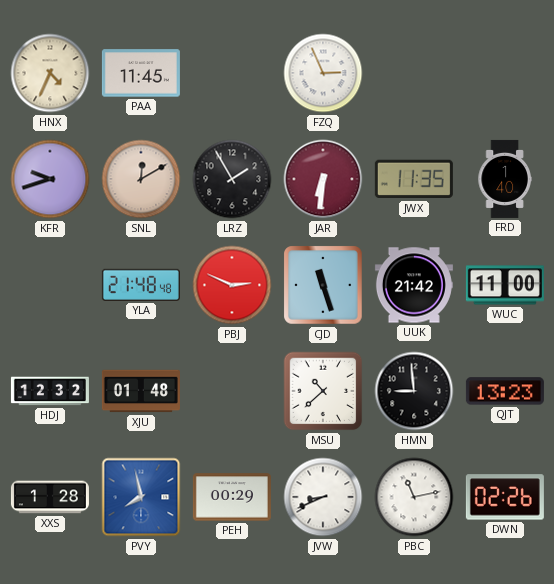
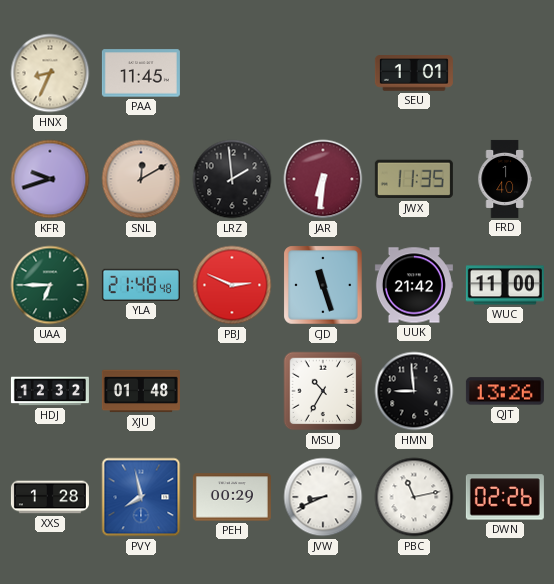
HNX: 4:34 -> 8:34 (50, 73)
FZQ: 2:56 -> none (323, 73)
SEU: none -> 1:01 (414, 73)
LRZ: 1:55 -> 1:59 (232, 179)
UAA: none -> 6:45 (50, 285)
MSU: 10:38 -> 10:35 (323, 391)
QJT: 13:23 -> 13:26 (505, 391)
